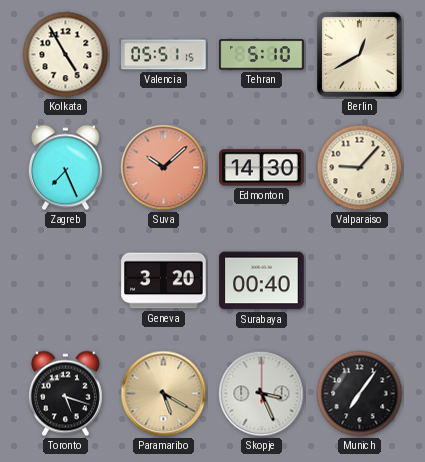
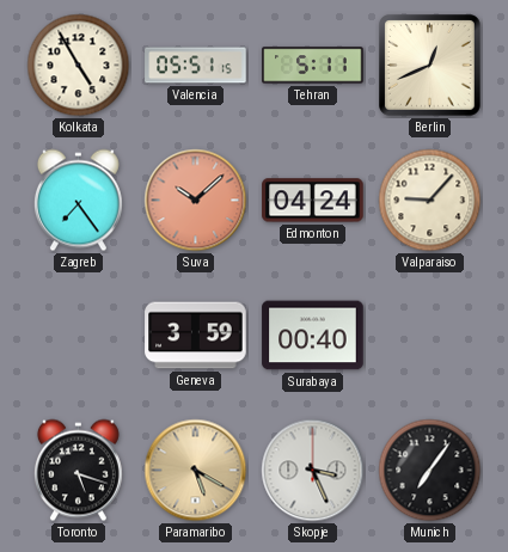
Tehran: 5:10 -> 5:11 (313, 66)
Berlin: 12:40 -> 12:41 (430, 66)
Zagreb: 7:26 -> 7:24 (78, 201)
Edmonton: 14:30 -> 04:24 (313, 201)
Geneva: 3:20 -> 3:59 (196, 336)
